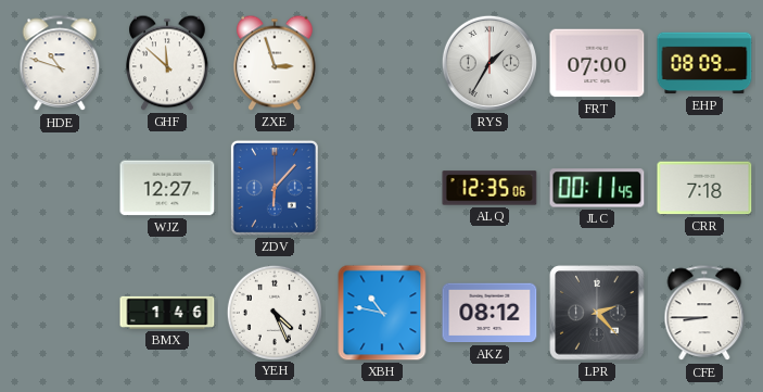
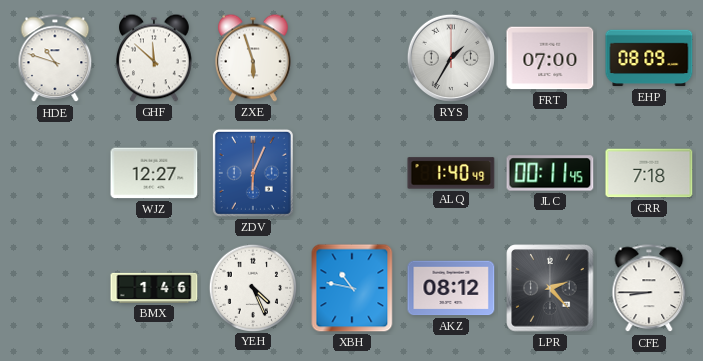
ZXE: 2:57 -> 5:57 (253, 58)
ZDV: 6:07 -> 6:04 (253, 173)
ALQ: 12:35 -> 1:40 (451, 173)
